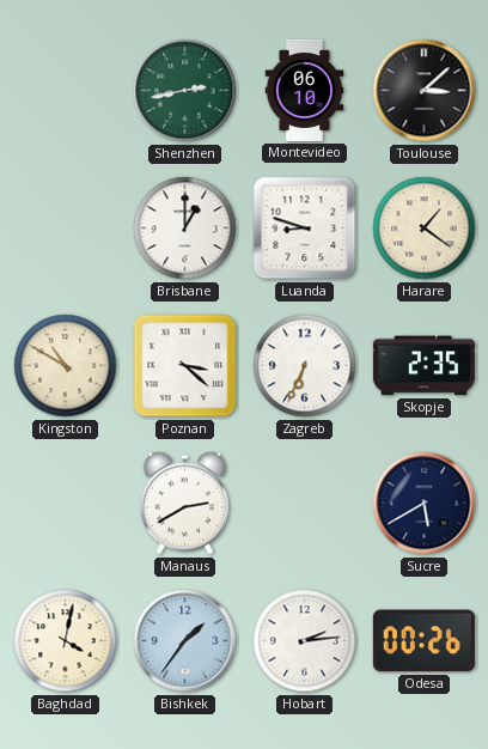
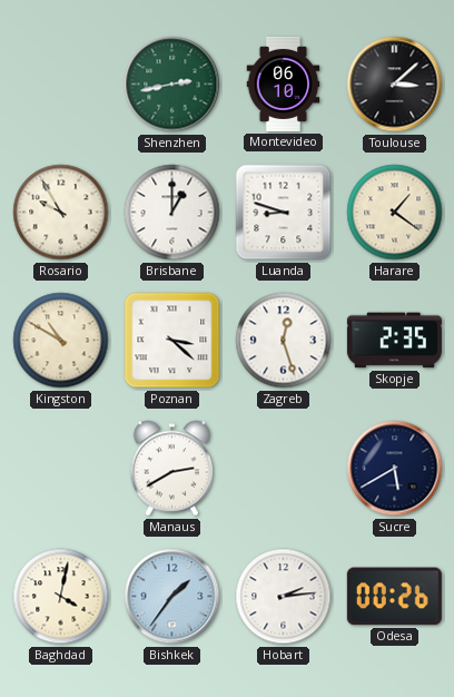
Rosario: none -> 9:55 (61, 213)
Zagreb: 6:34 -> 12:27 (284, 341)
